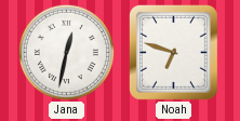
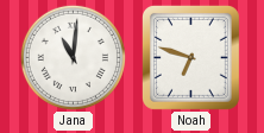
Jana: 12:32 -> 11:01 (73, 57)
